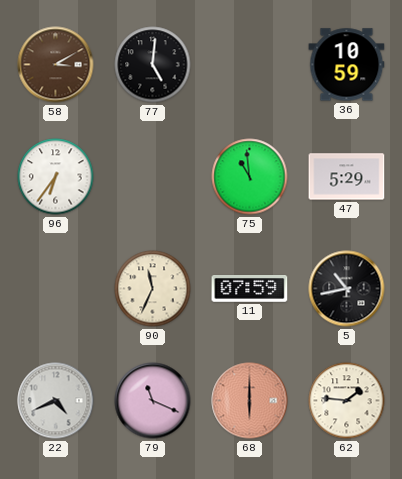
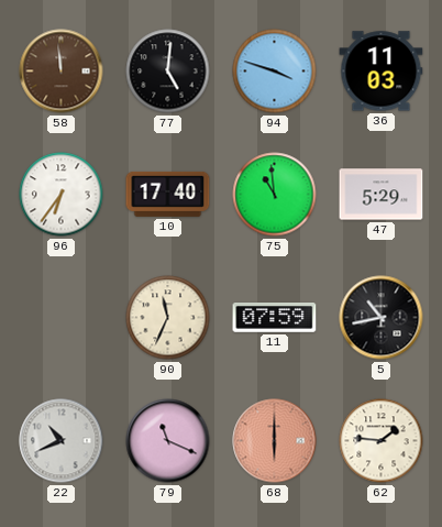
58: 3:10 -> 11:59 (62, 72)
94: none -> 3:48 (275, 72)
36: 10:59 -> 11:03 (382, 72)
10: none -> 17:40 (168, 194)
22: 4:41 -> 10:41 (62, 441)
